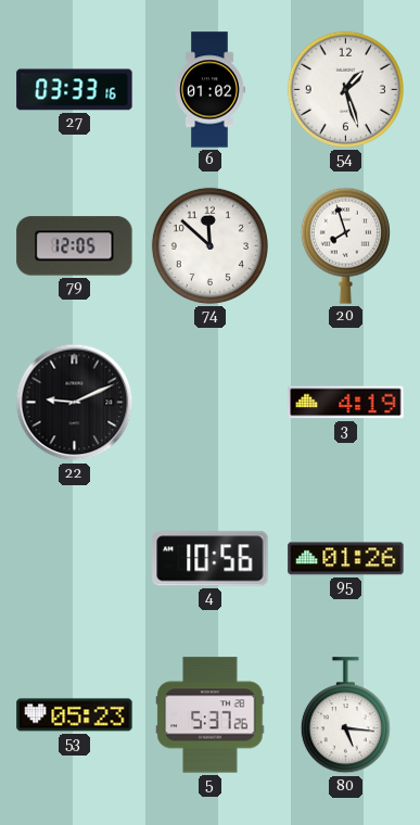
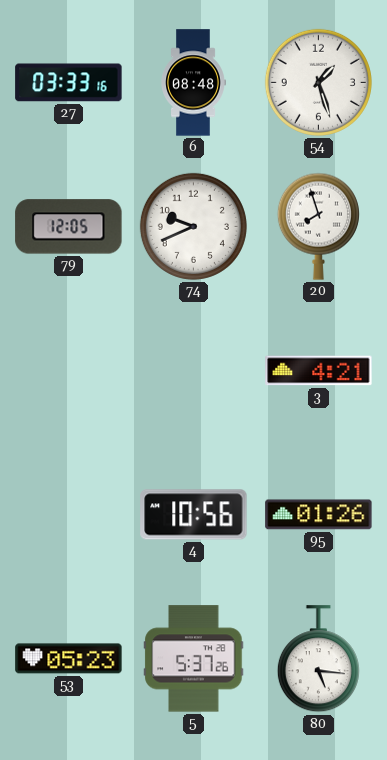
6: 01:02 -> 08:48 (193, 83)
74: 11:52 -> 9:41 (193, 226)
22: 9:11 -> none (75, 403)
3: 4:19 -> 4:21 (319, 371)
